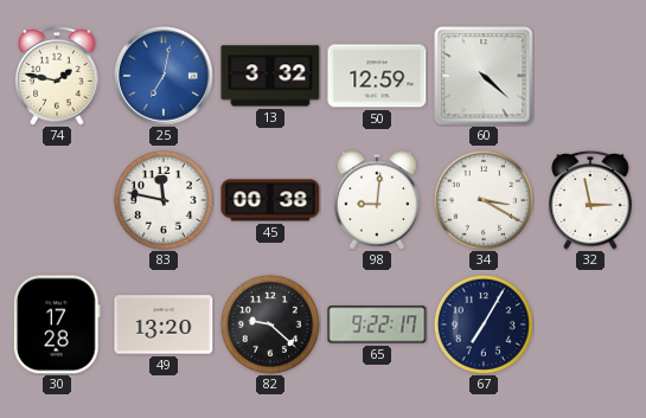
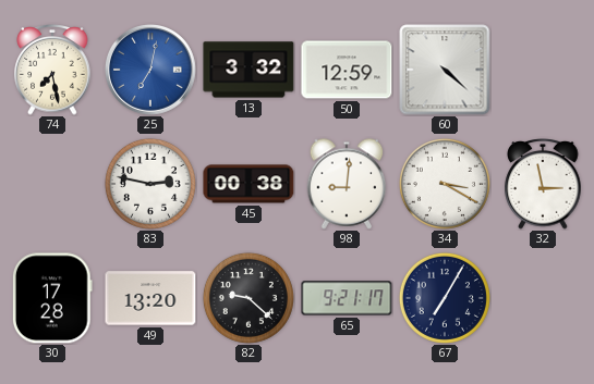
74: 1:47 -> 7:28 (52, 70)
83: 11:47 -> 2:47 (150, 184)
65: 9:22 -> 9:21 (347, 298)
